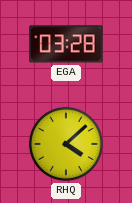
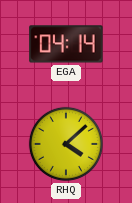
EGA: 03:28 -> 04:14 (66, 44)
